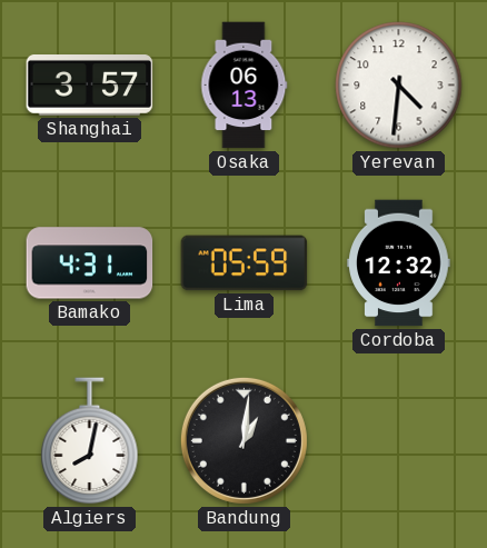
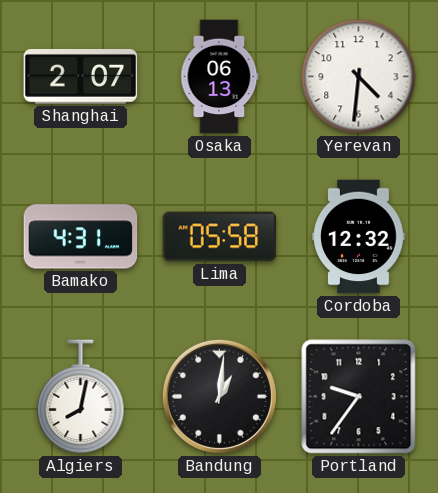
Shanghai: 3:57 -> 2:07 (81, 77)
Lima: 05:59 -> 05:58 (220, 237)
Portland: none -> 9:36 (359, 397)
